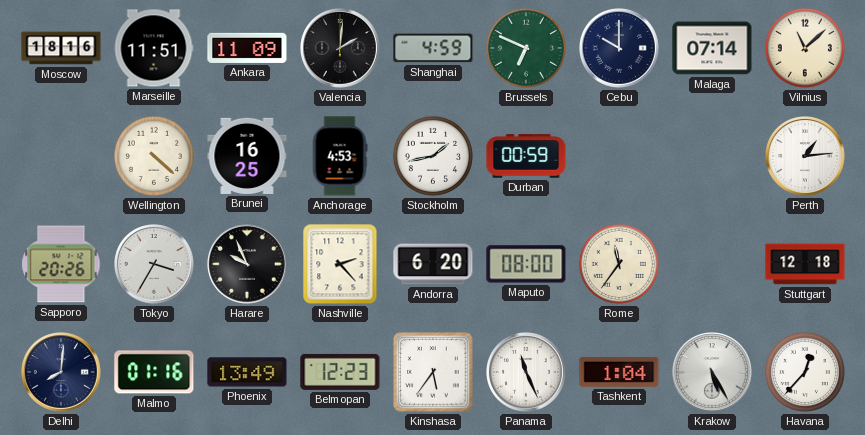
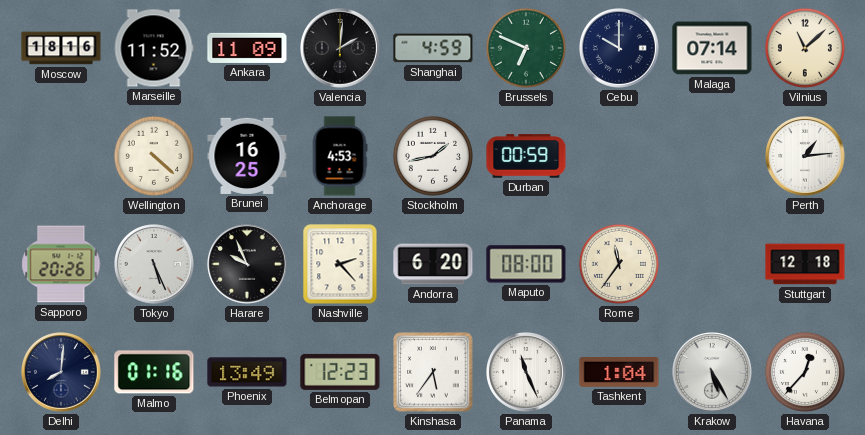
Marseille: 11:51 -> 11:52 (154, 48)
Tokyo: 3:35 -> 5:26 (155, 265)
